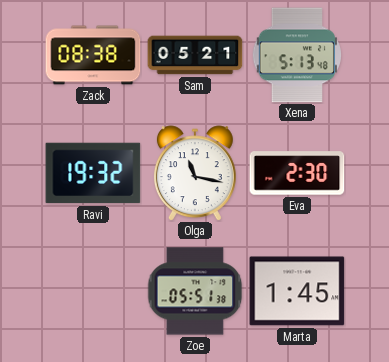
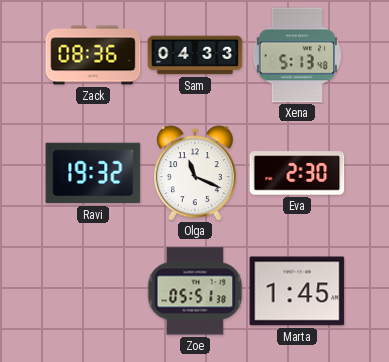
Zack: 08:38 -> 08:36 (93, 55)
Sam: 05:21 -> 04:33 (195, 55)
Olga: 11:17 -> 11:19 (195, 173)
